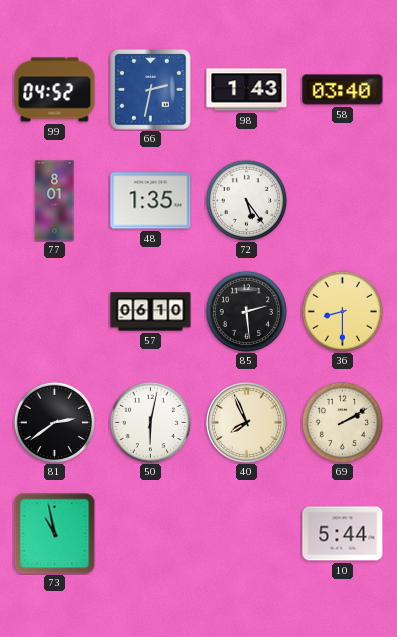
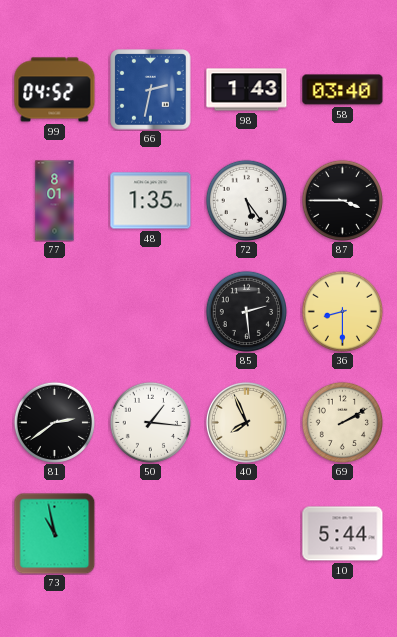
87: none -> 3:45 (342, 200)
57: 06:10 -> none (151, 312)
50: 6:02 -> 1:16 (150, 422)
